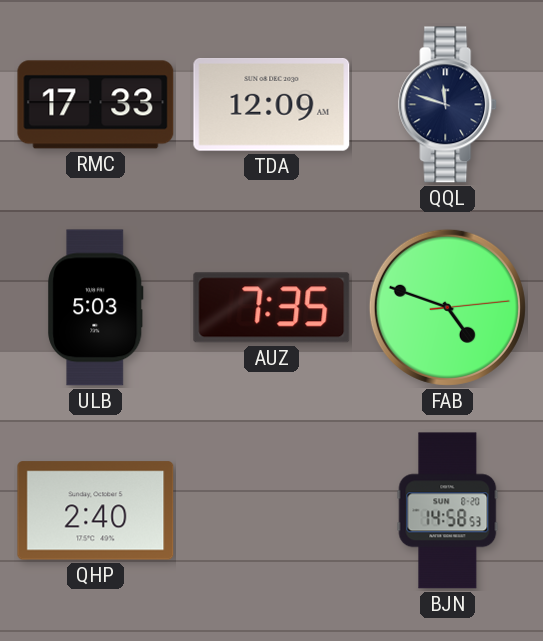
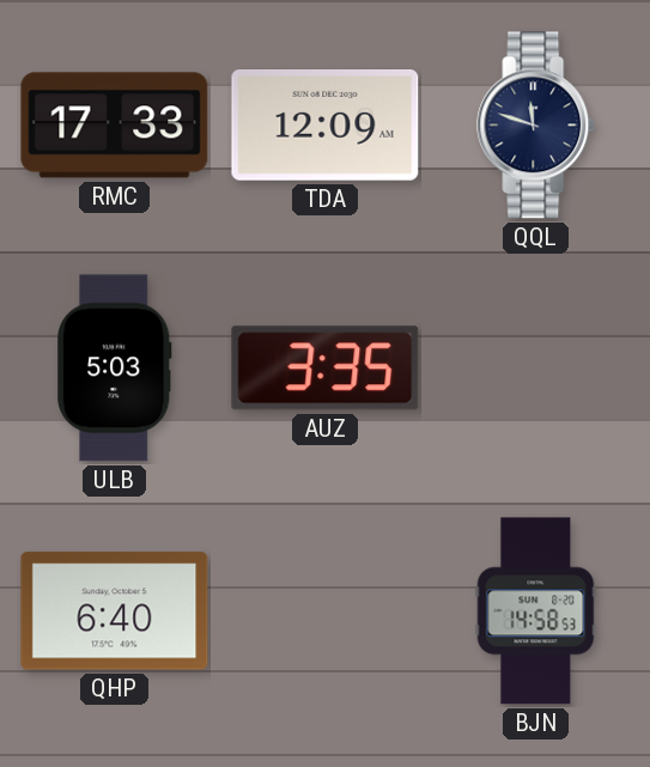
AUZ: 7:35 -> 3:35 (326, 369)
FAB: 4:48 -> none (447, 307)
QHP: 2:40 -> 6:40 (115, 611)
